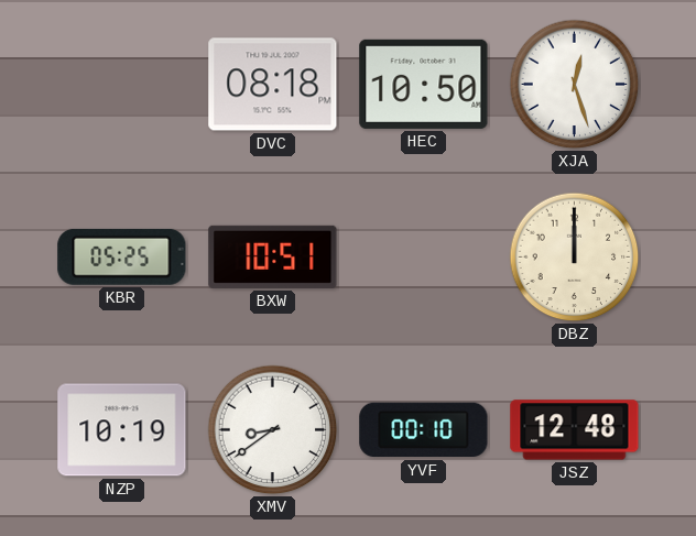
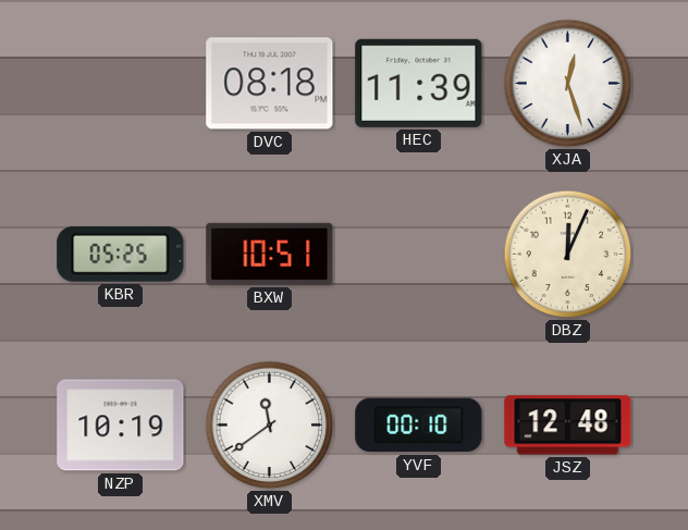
HEC: 10:50 -> 11:39 (419, 83)
DBZ: 12:00 -> 12:04 (568, 255)
XMV: 8:39 -> 11:39 (270, 426)
